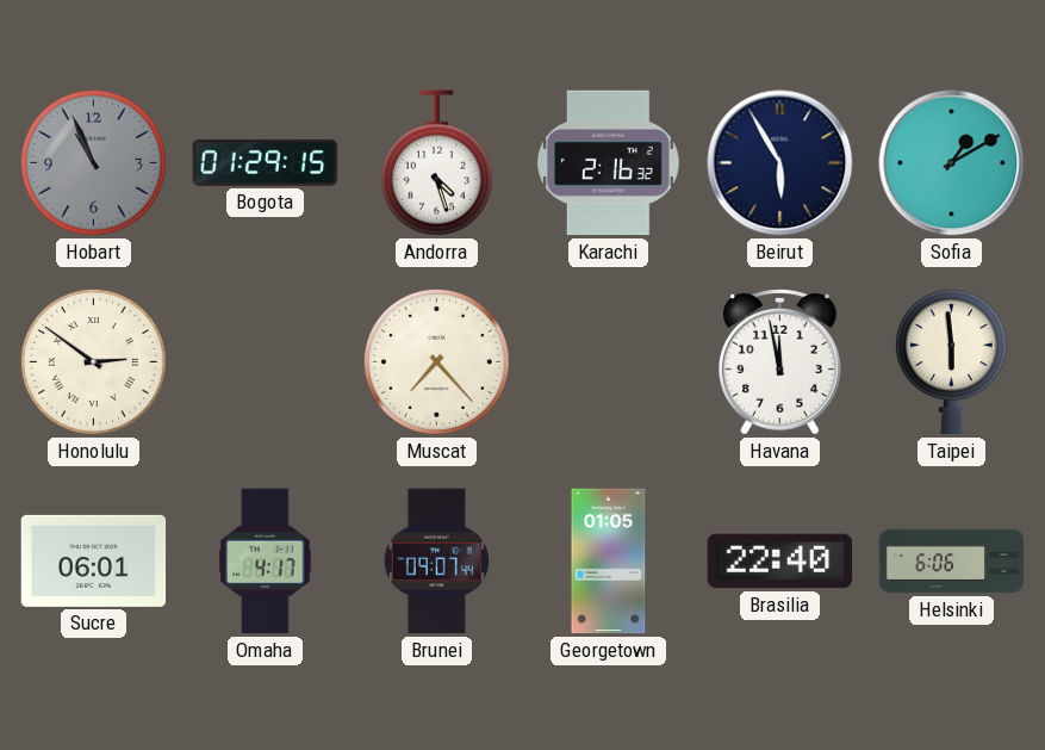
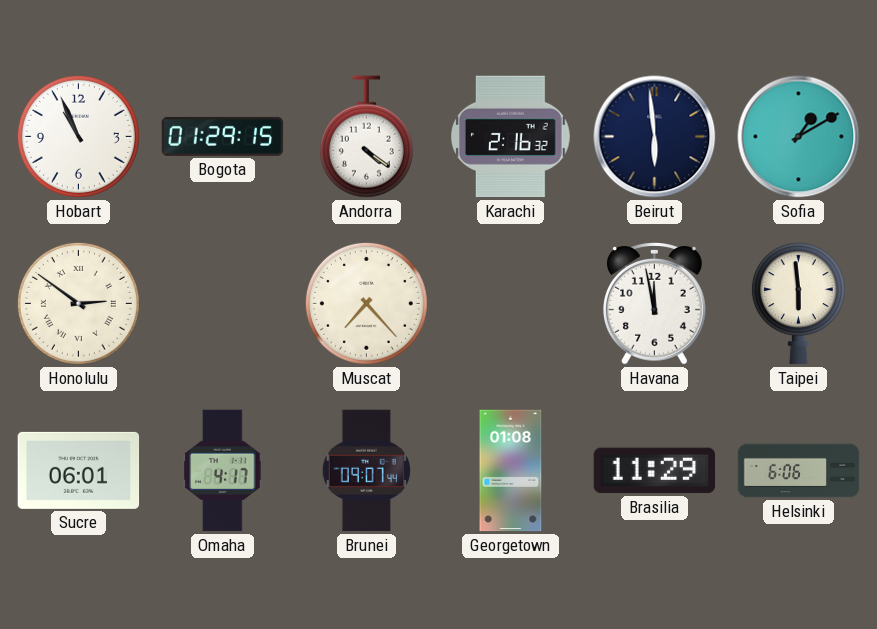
Hobart dial: grey -> white (78, 136)
Andorra: 4:27 -> 4:21 (366, 137)
Beirut: 5:55 -> 5:59 (655, 137)
Georgetown: 01:05 -> 01:08 (511, 471)
Brasilia: 22:40 -> 11:29 (655, 471)
